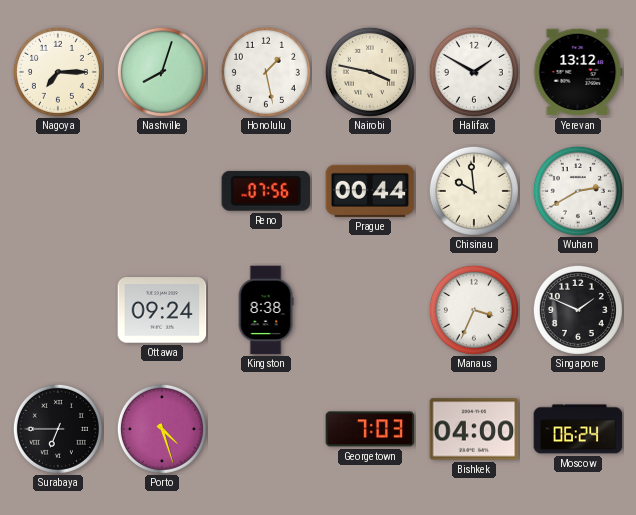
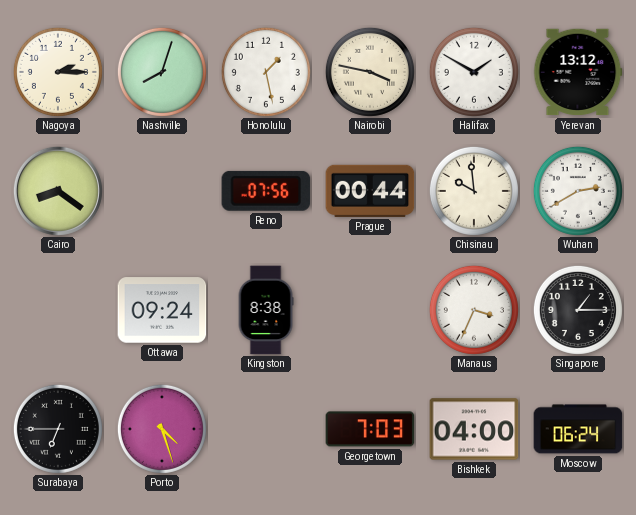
Nagoya: 7:15 -> 2:15 (58, 72)
Cairo: none -> 8:21 (58, 191)
Singapore: 1:49 -> 1:15 (578, 310)
